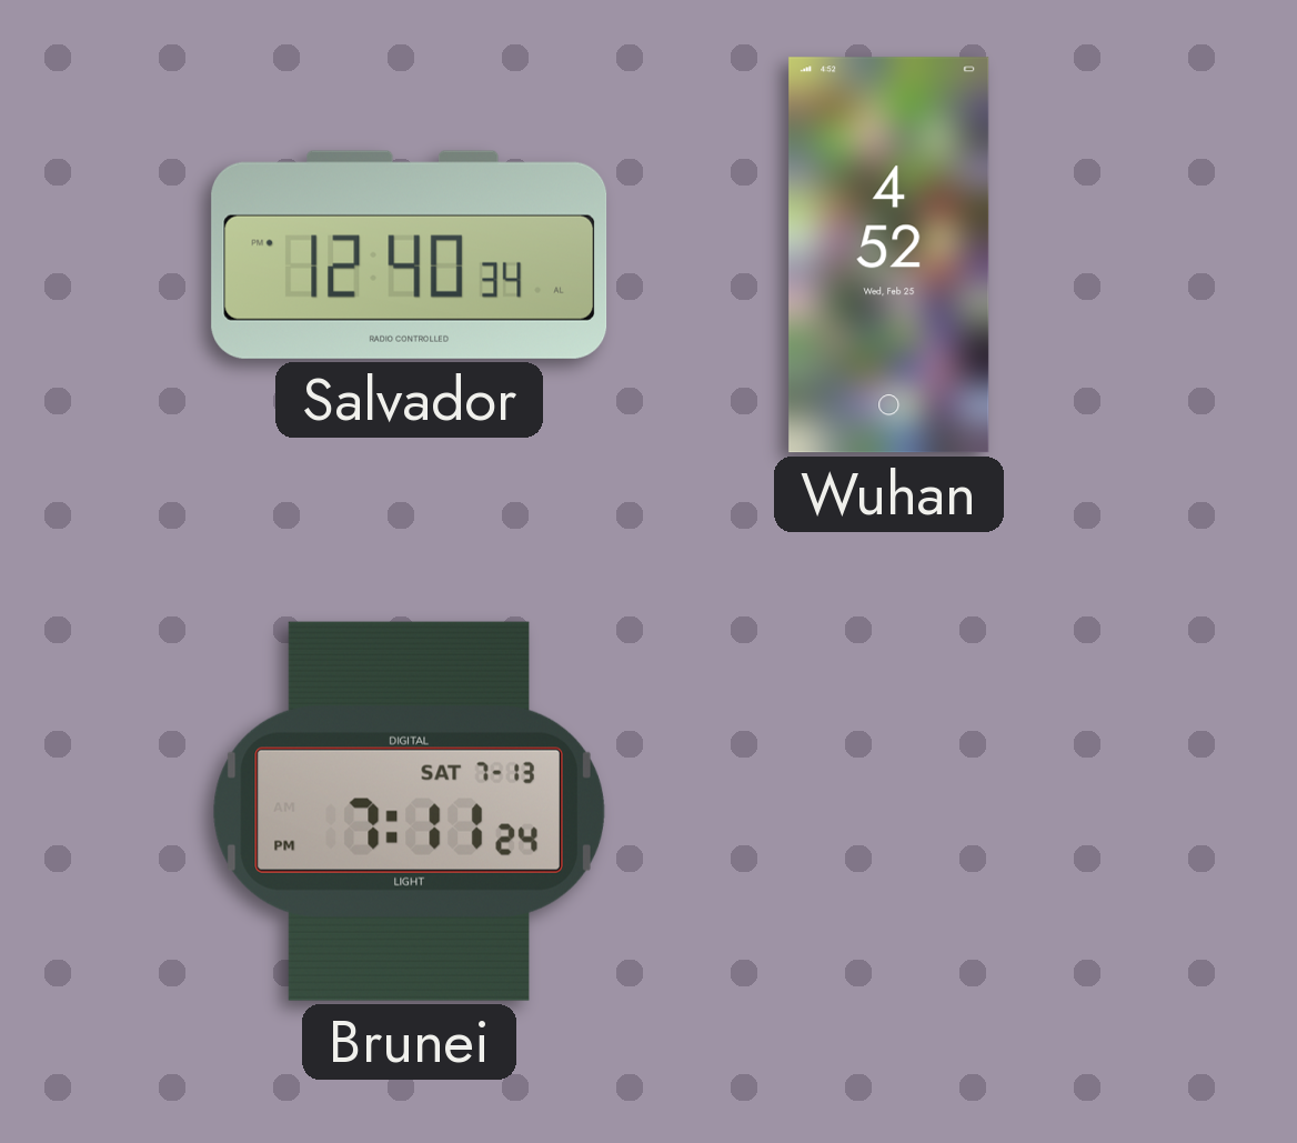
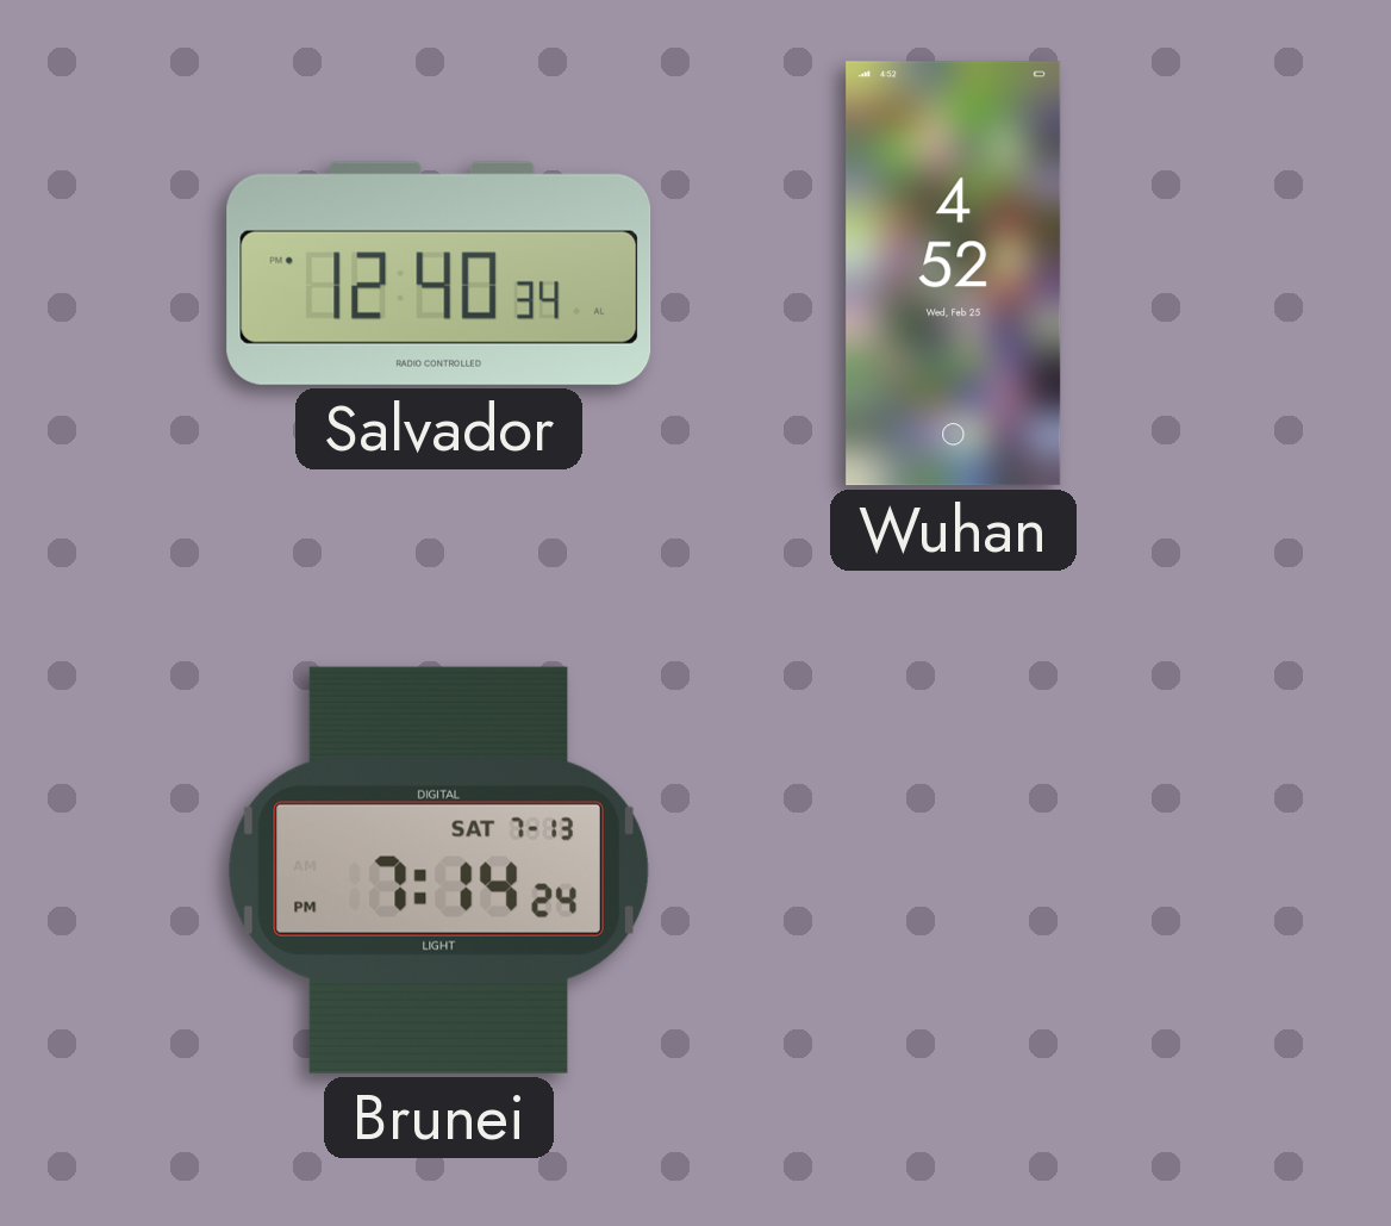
Brunei: 7:11 -> 7:14 (438, 870)
